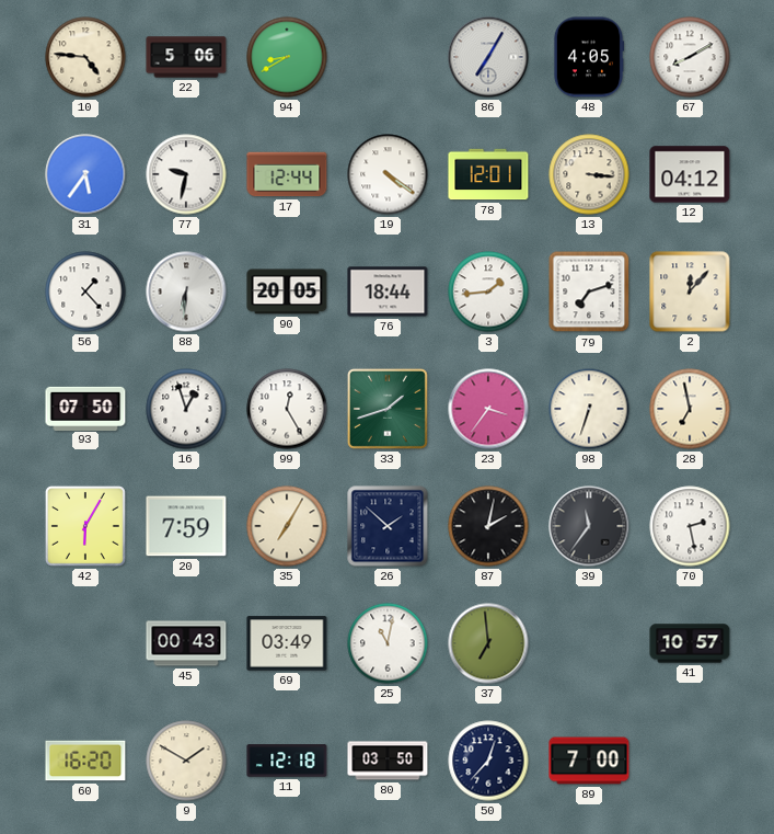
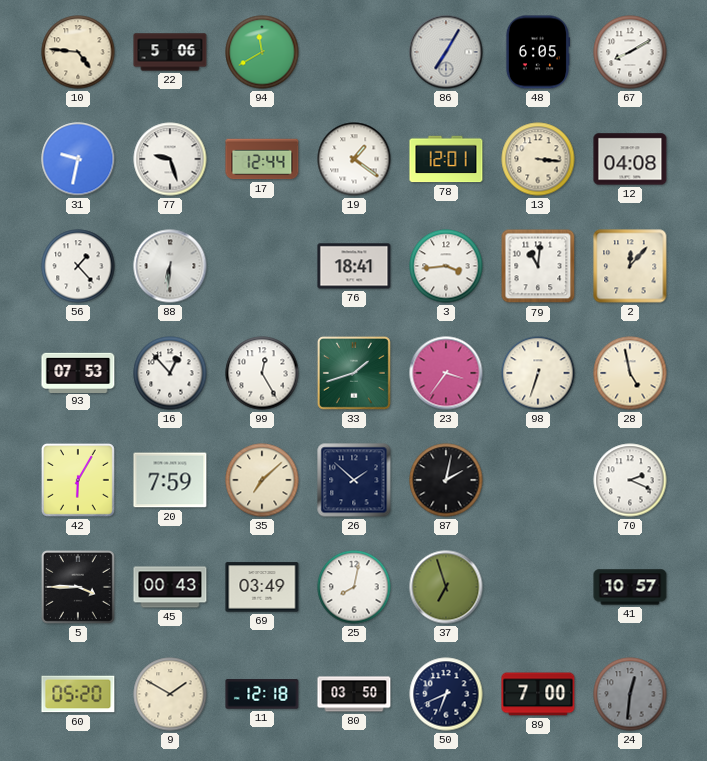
94: 8:40 -> 11:40 (262, 52)
48: 4:05 -> 6:05 (538, 52)
31: 5:36 -> 9:32 (78, 159)
77: 9:32 -> 9:27 (170, 159)
19: 4:21 -> 1:21 (354, 159)
12: 04:12 -> 04:08 (630, 159)
90: 20:05 -> none (287, 292)
76: 18:44 -> 18:41 (354, 266)
3: 1:44 -> 3:44 (446, 266)
79: 7:12 -> 11:01 (538, 266)
93: 07:50 -> 07:53 (78, 372)
16: 12:57 -> 12:53 (170, 373)
28: 6:58 -> 4:58 (630, 373)
35: 7:05 -> 7:08 (262, 480)
39: 11:36 -> none (589, 526)
70: 2:28 -> 2:19 (630, 480)
5: none -> 3:45 (78, 587)
25: 11:02 -> 8:02 (354, 587)
37: 6:59 -> 6:57 (446, 587)
60: 16:20 -> 05:20 (78, 694)
50: 12:37 -> 6:41 (446, 694)
24: none -> 12:31 (630, 694)
